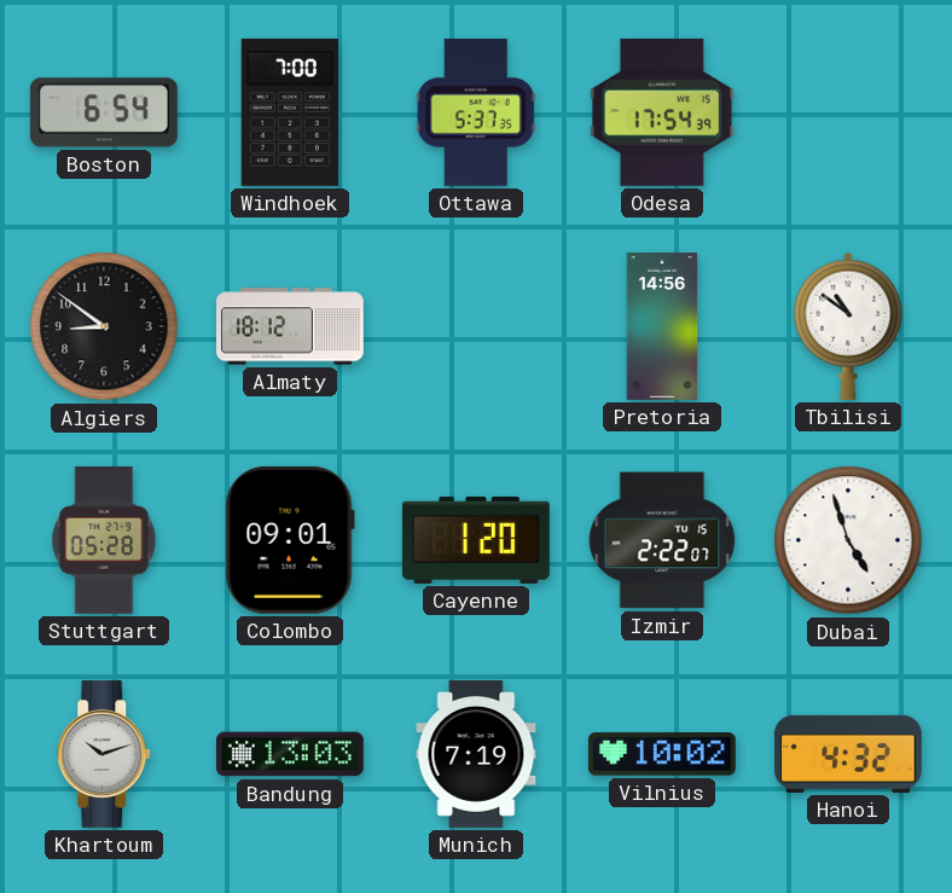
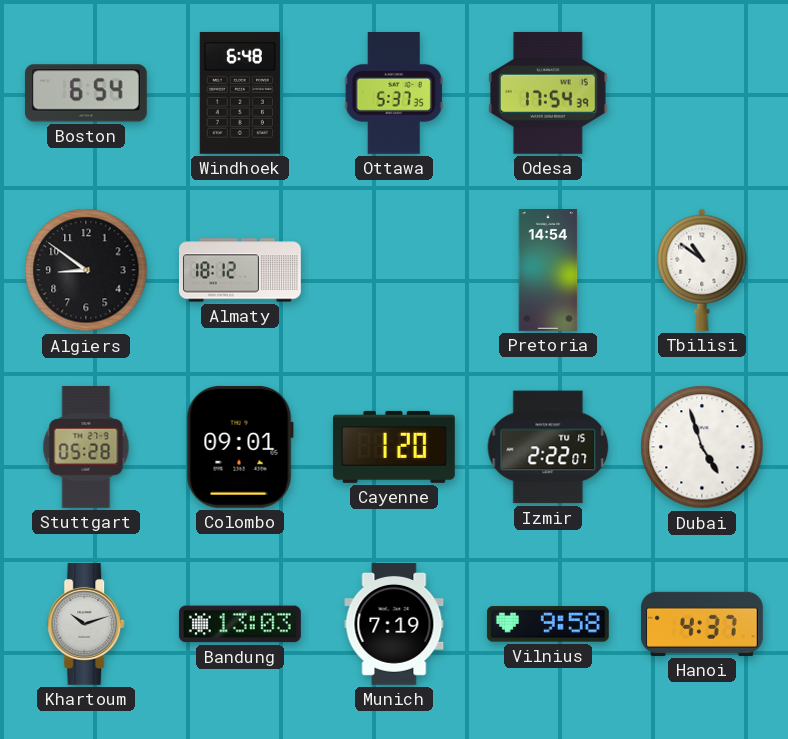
Windhoek: 7:00 -> 6:48 (240, 93)
Pretoria: 14:56 -> 14:54 (548, 271)
Vilnius: 10:02 -> 9:58 (548, 624)
Hanoi: 4:32 -> 4:37 (702, 624)
